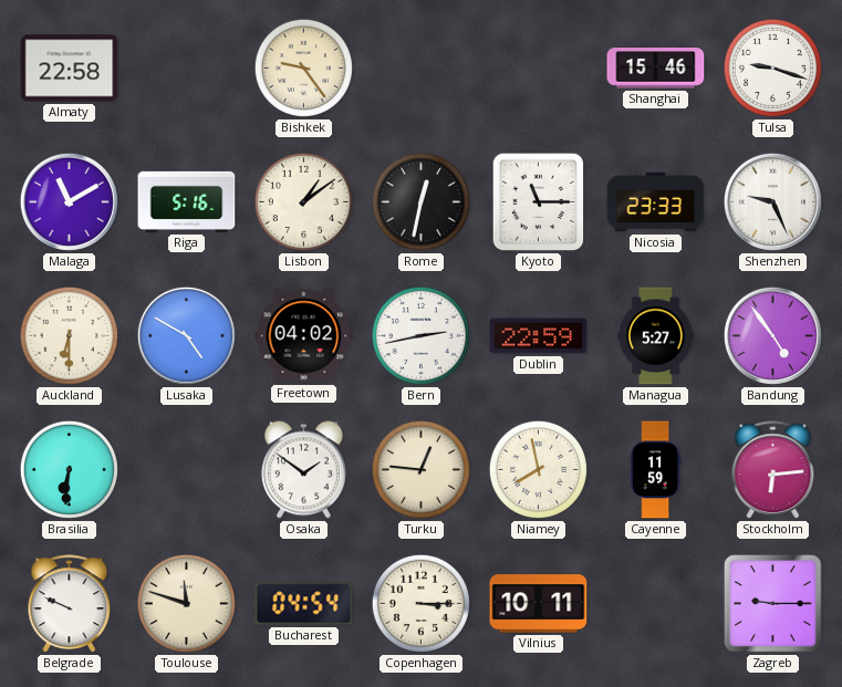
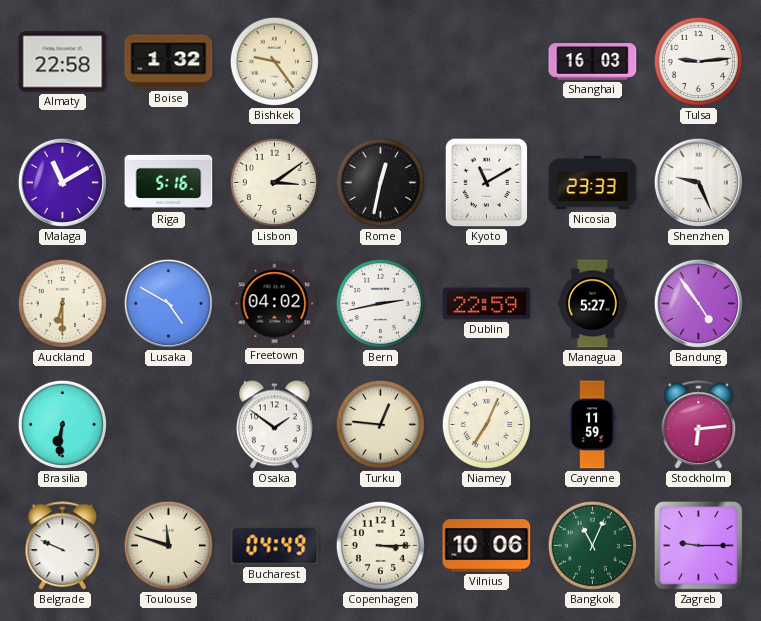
Boise: none -> 1:32 (169, 62)
Shanghai: 15:46 -> 16:03 (593, 62)
Tulsa: 9:18 -> 9:14 (698, 61)
Lisbon: 1:09 -> 3:09 (274, 182)
Kyoto: 11:15 -> 11:10 (487, 183)
Niamey: 7:58 -> 7:04 (486, 424)
Bucharest: 04:54 -> 04:49 (275, 546)
Vilnius: 10:11 -> 10:06 (487, 546)
Bangkok: none -> 11:04 (592, 545)
